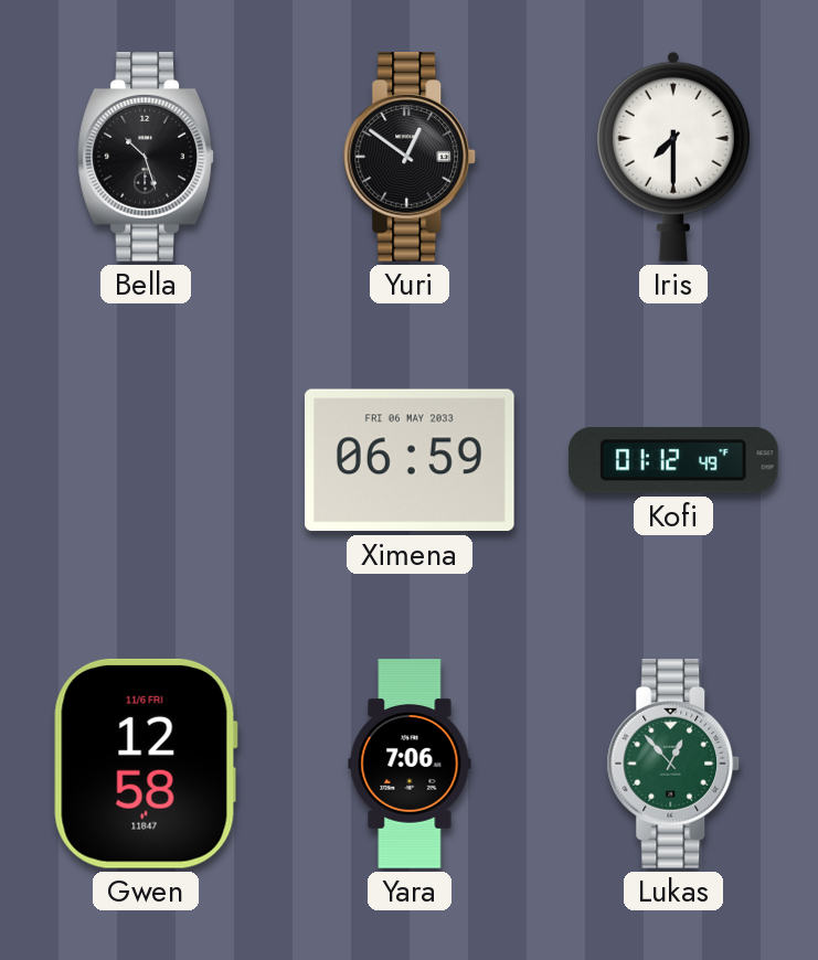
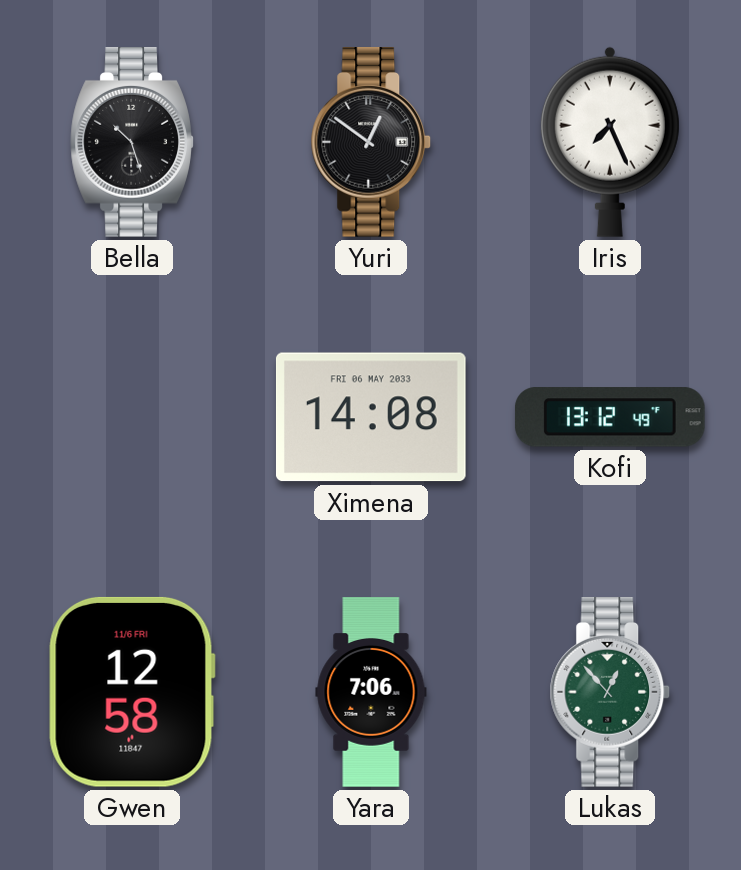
Iris: 7:30 -> 7:26 (610, 142)
Ximena: 06:59 -> 14:08 (371, 417)
Kofi: 01:12 -> 13:12 (610, 417)
